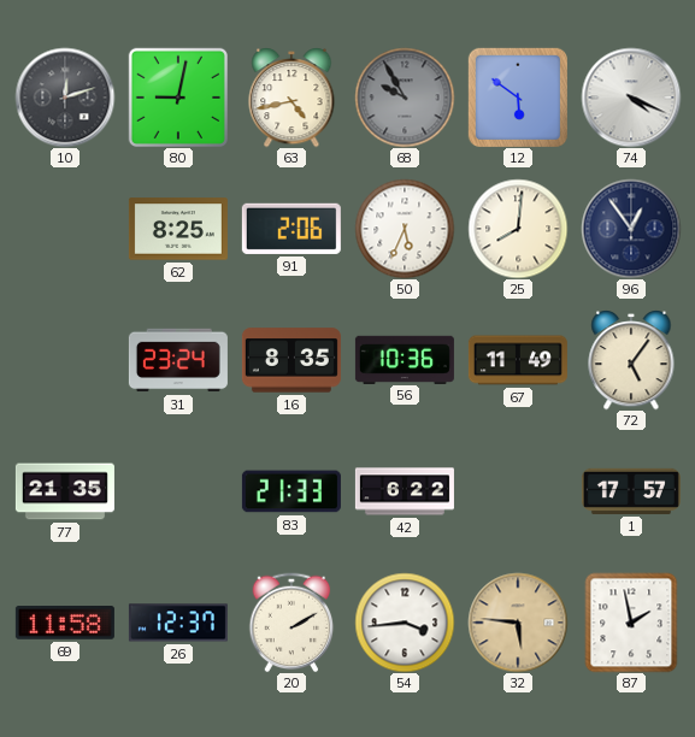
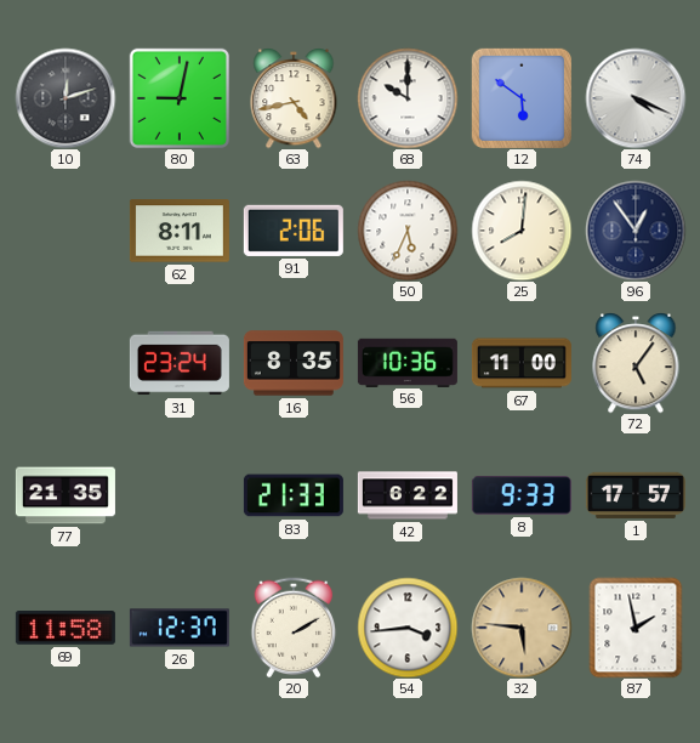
68: 9:55 -> 10:00 (408, 98)
68 dial: grey -> white (408, 98)
62: 8:25 -> 8:11 (180, 231)
67: 11:49 -> 11:00 (522, 363)
8: none -> 9:33 (522, 495)
